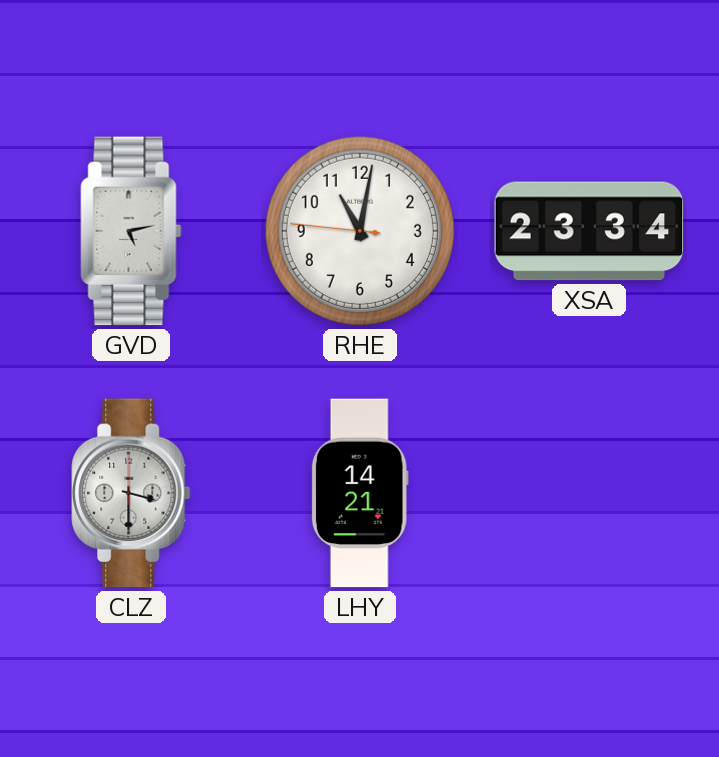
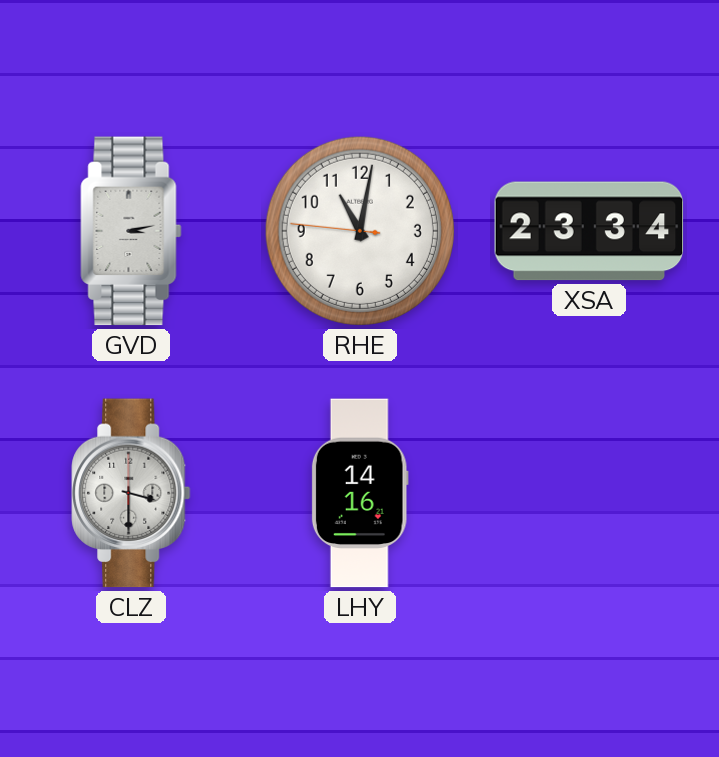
GVD: 5:13 -> 3:13 (131, 231)
LHY: 14:21 -> 14:16 (360, 493)
